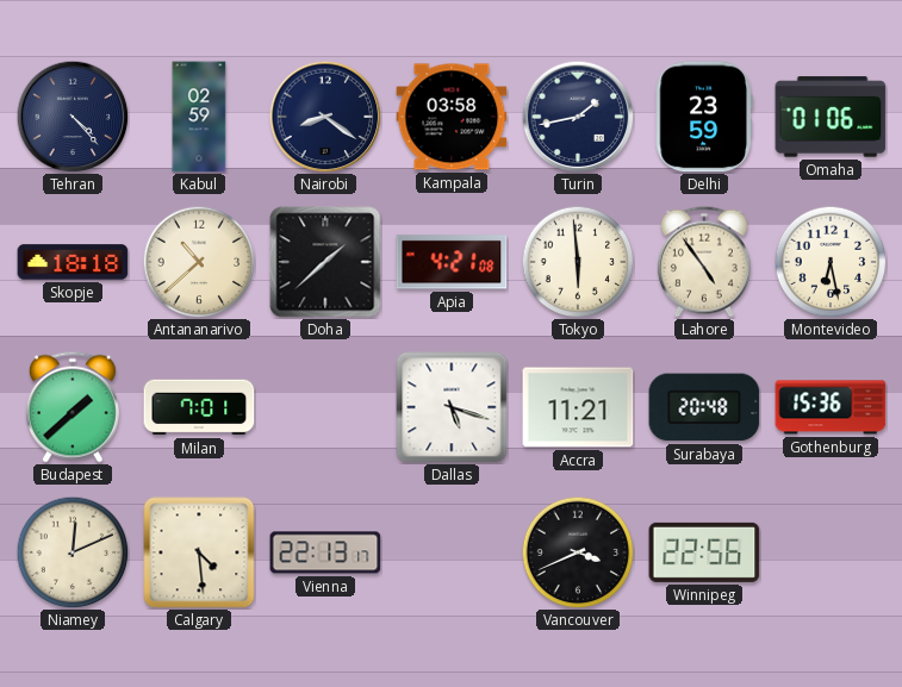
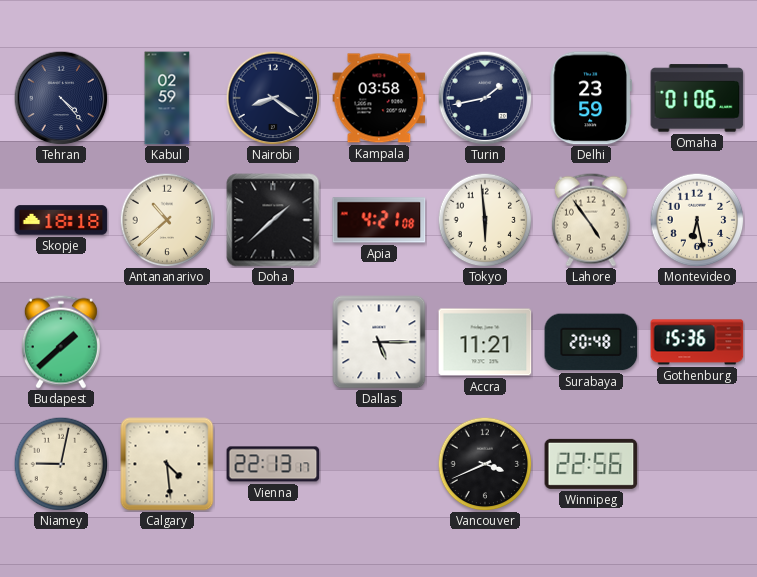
Milan: 7:01 -> none (199, 407)
Dallas: 5:18 -> 5:15 (379, 342)
Niamey: 12:11 -> 9:02 (61, 464)
